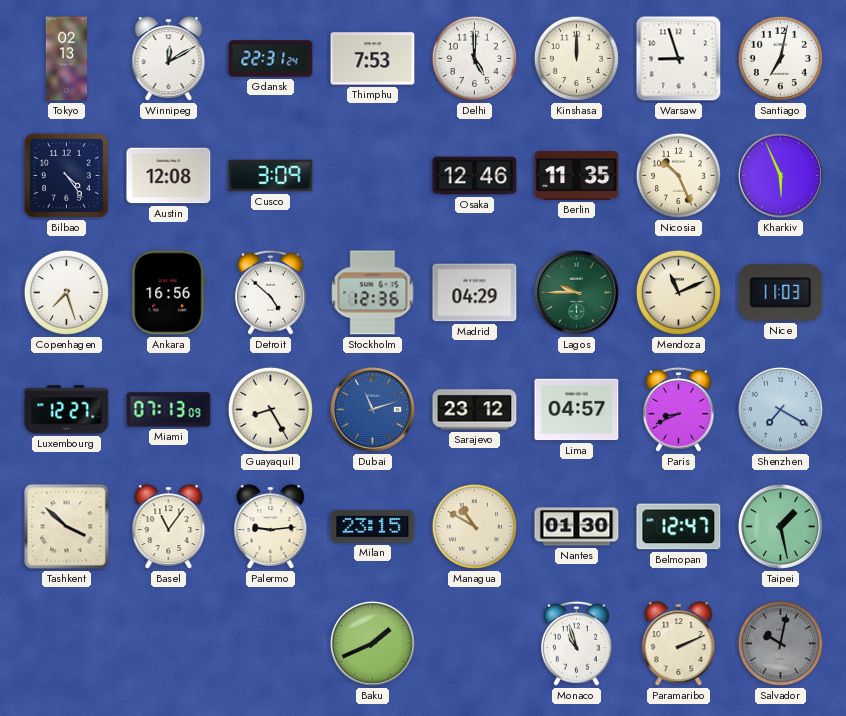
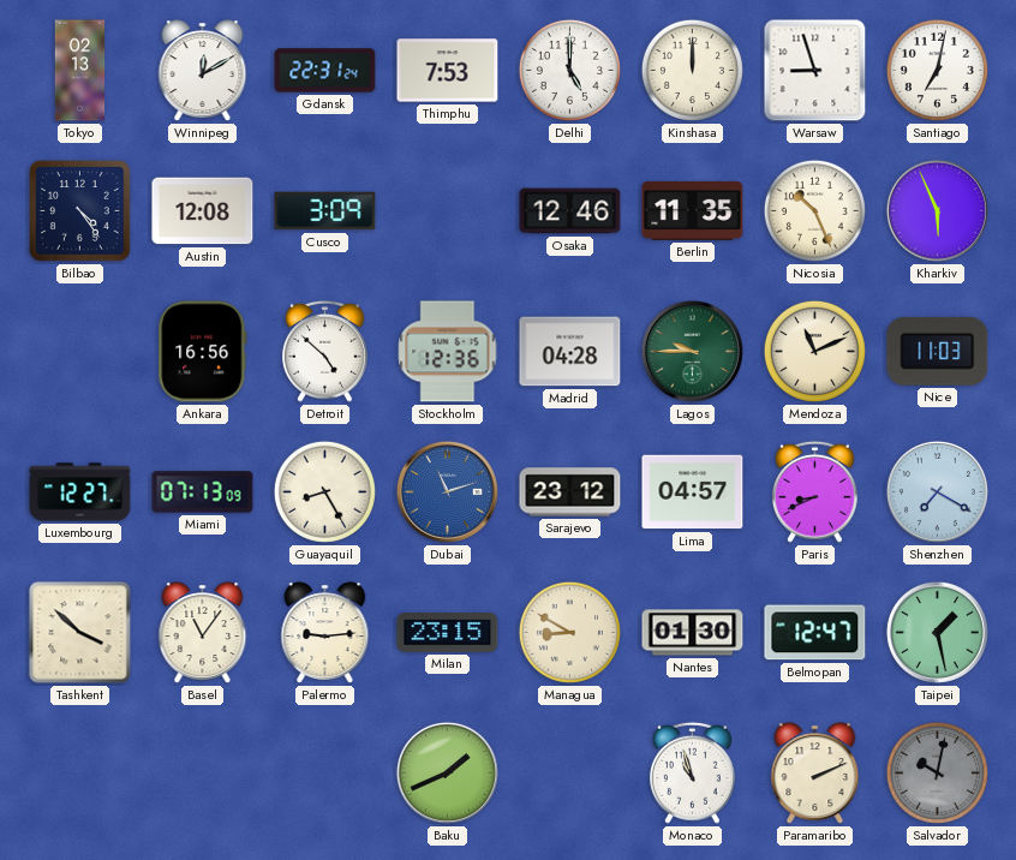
Copenhagen: 7:27 -> none (66, 292)
Madrid: 04:29 -> 04:28 (570, 352)
Managua: 10:50 -> 8:50 (569, 632)
